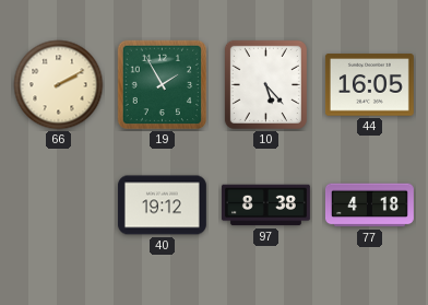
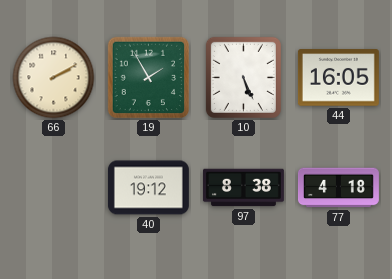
10: 5:23 -> 5:26 (243, 77)
